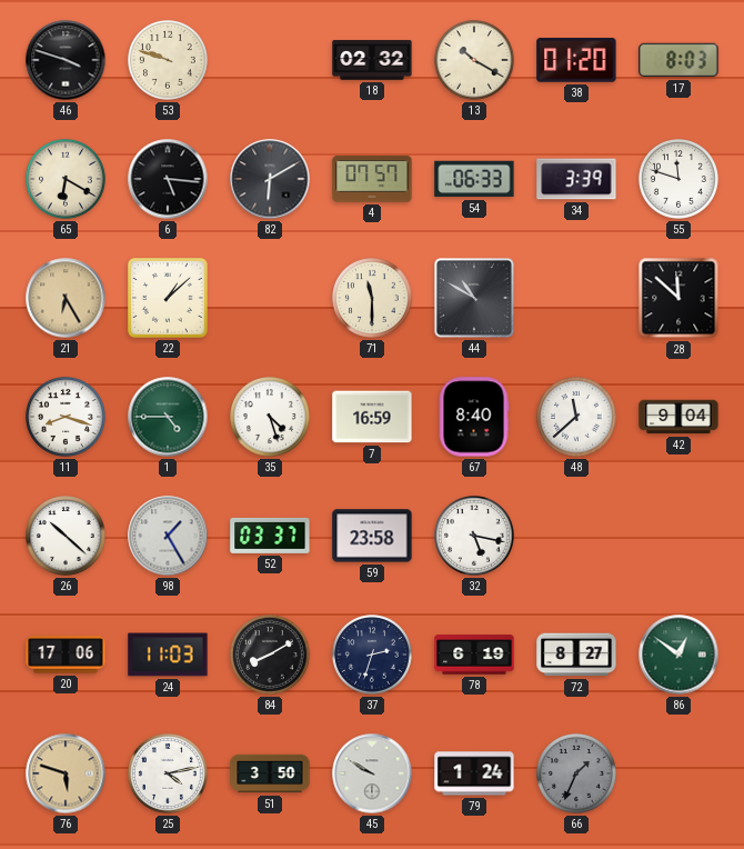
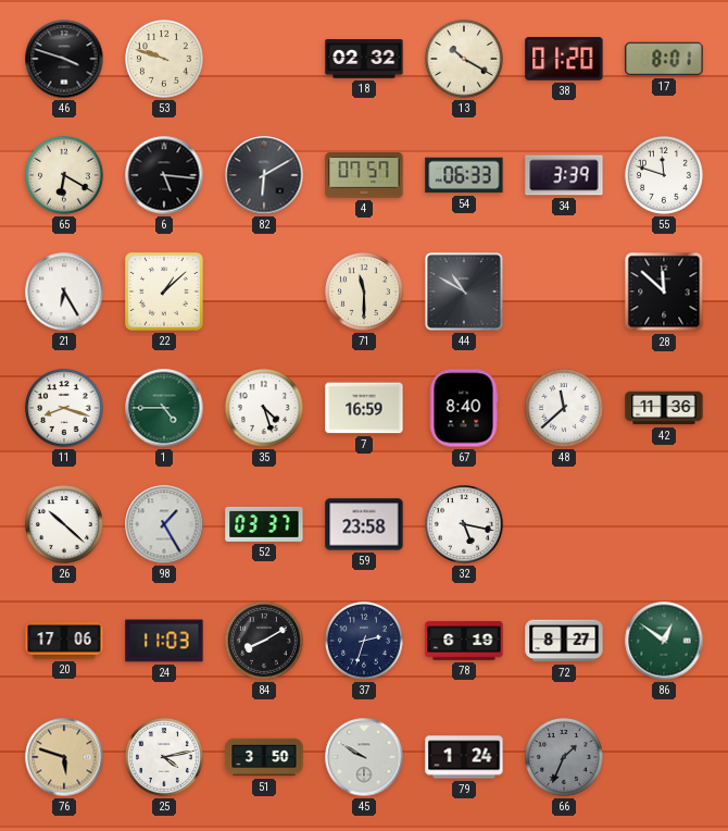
17: 8:03 -> 8:01 (664, 59)
21 dial: champagne -> white (64, 292)
42: 9:04 -> 11:36 (664, 408)
